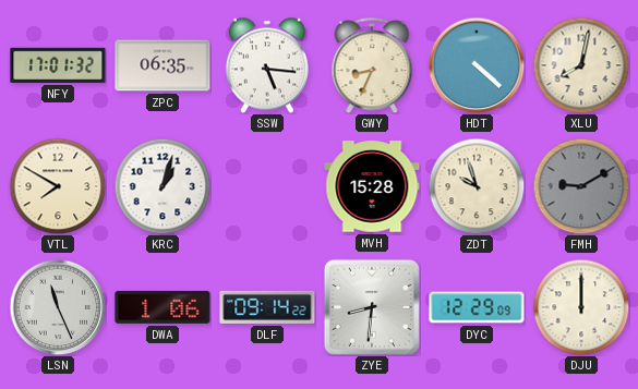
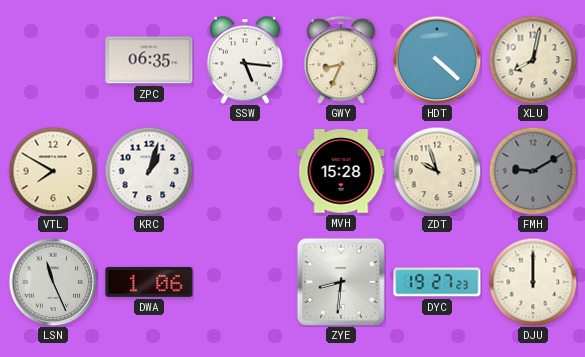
NFY: 17:01 -> none (58, 65)
DLF: 09:14 -> none (267, 307)
DYC: 12:29 -> 19:27 (437, 282)
